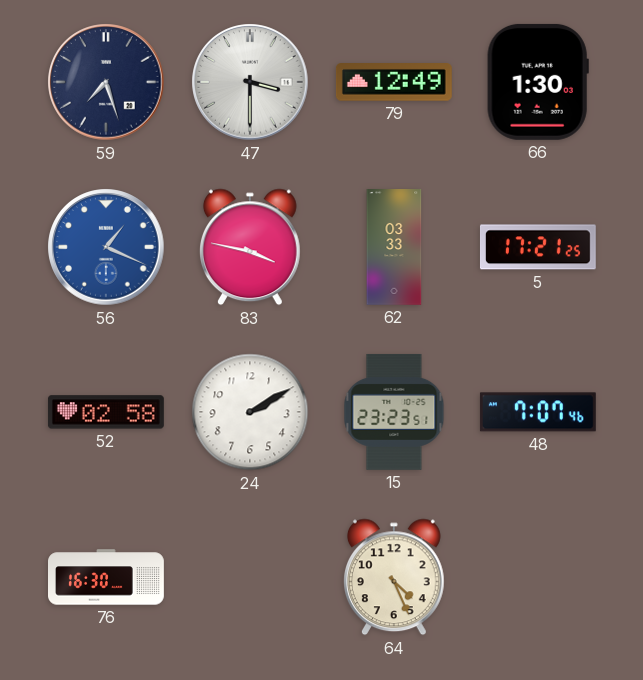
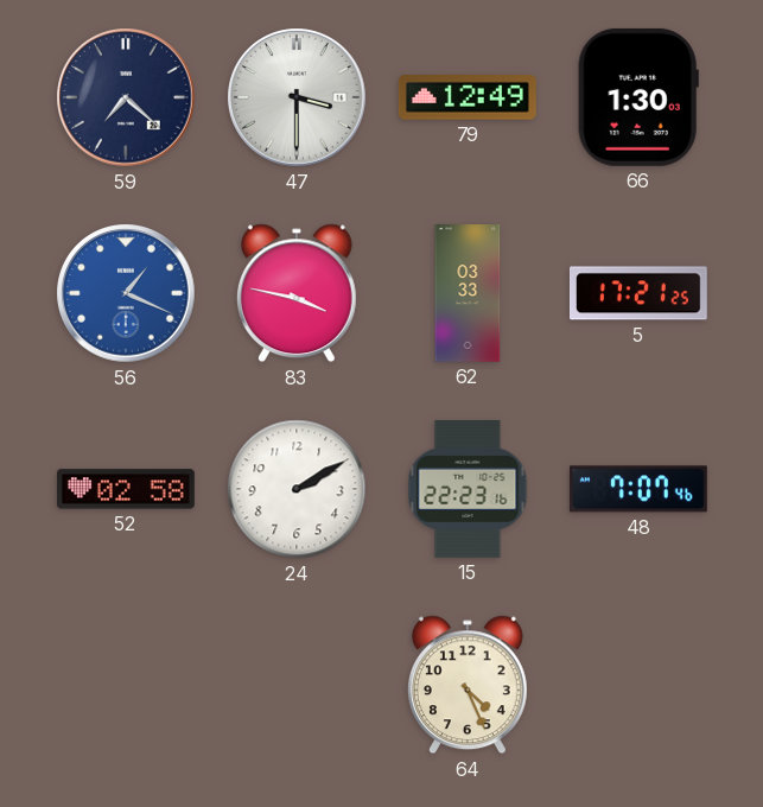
59: 7:27 -> 7:22 (126, 97)
15: 23:23 -> 22:23 (468, 489)
76: 16:30 -> none (107, 577)
